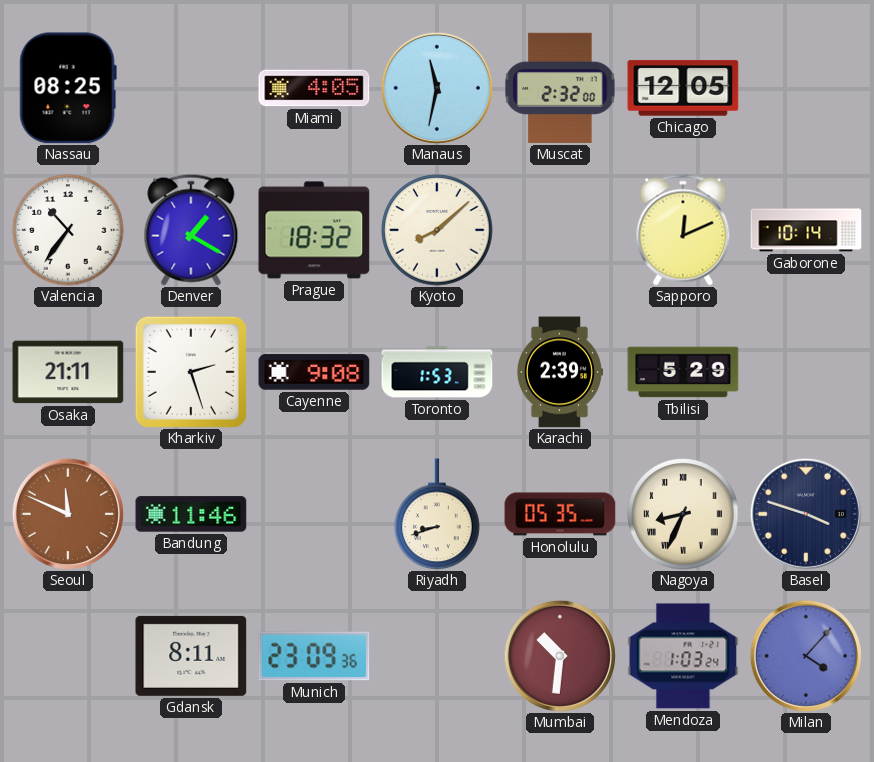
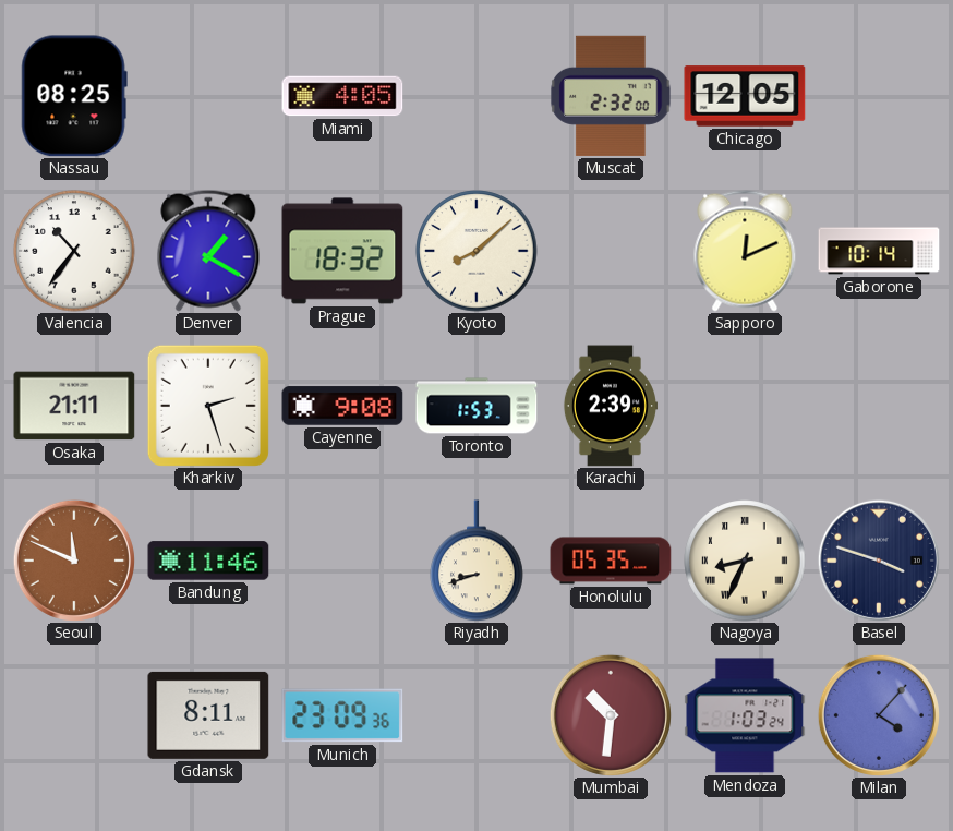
Manaus: 11:32 -> none (437, 88)
Tbilisi: 5:29 -> none (683, 372)
